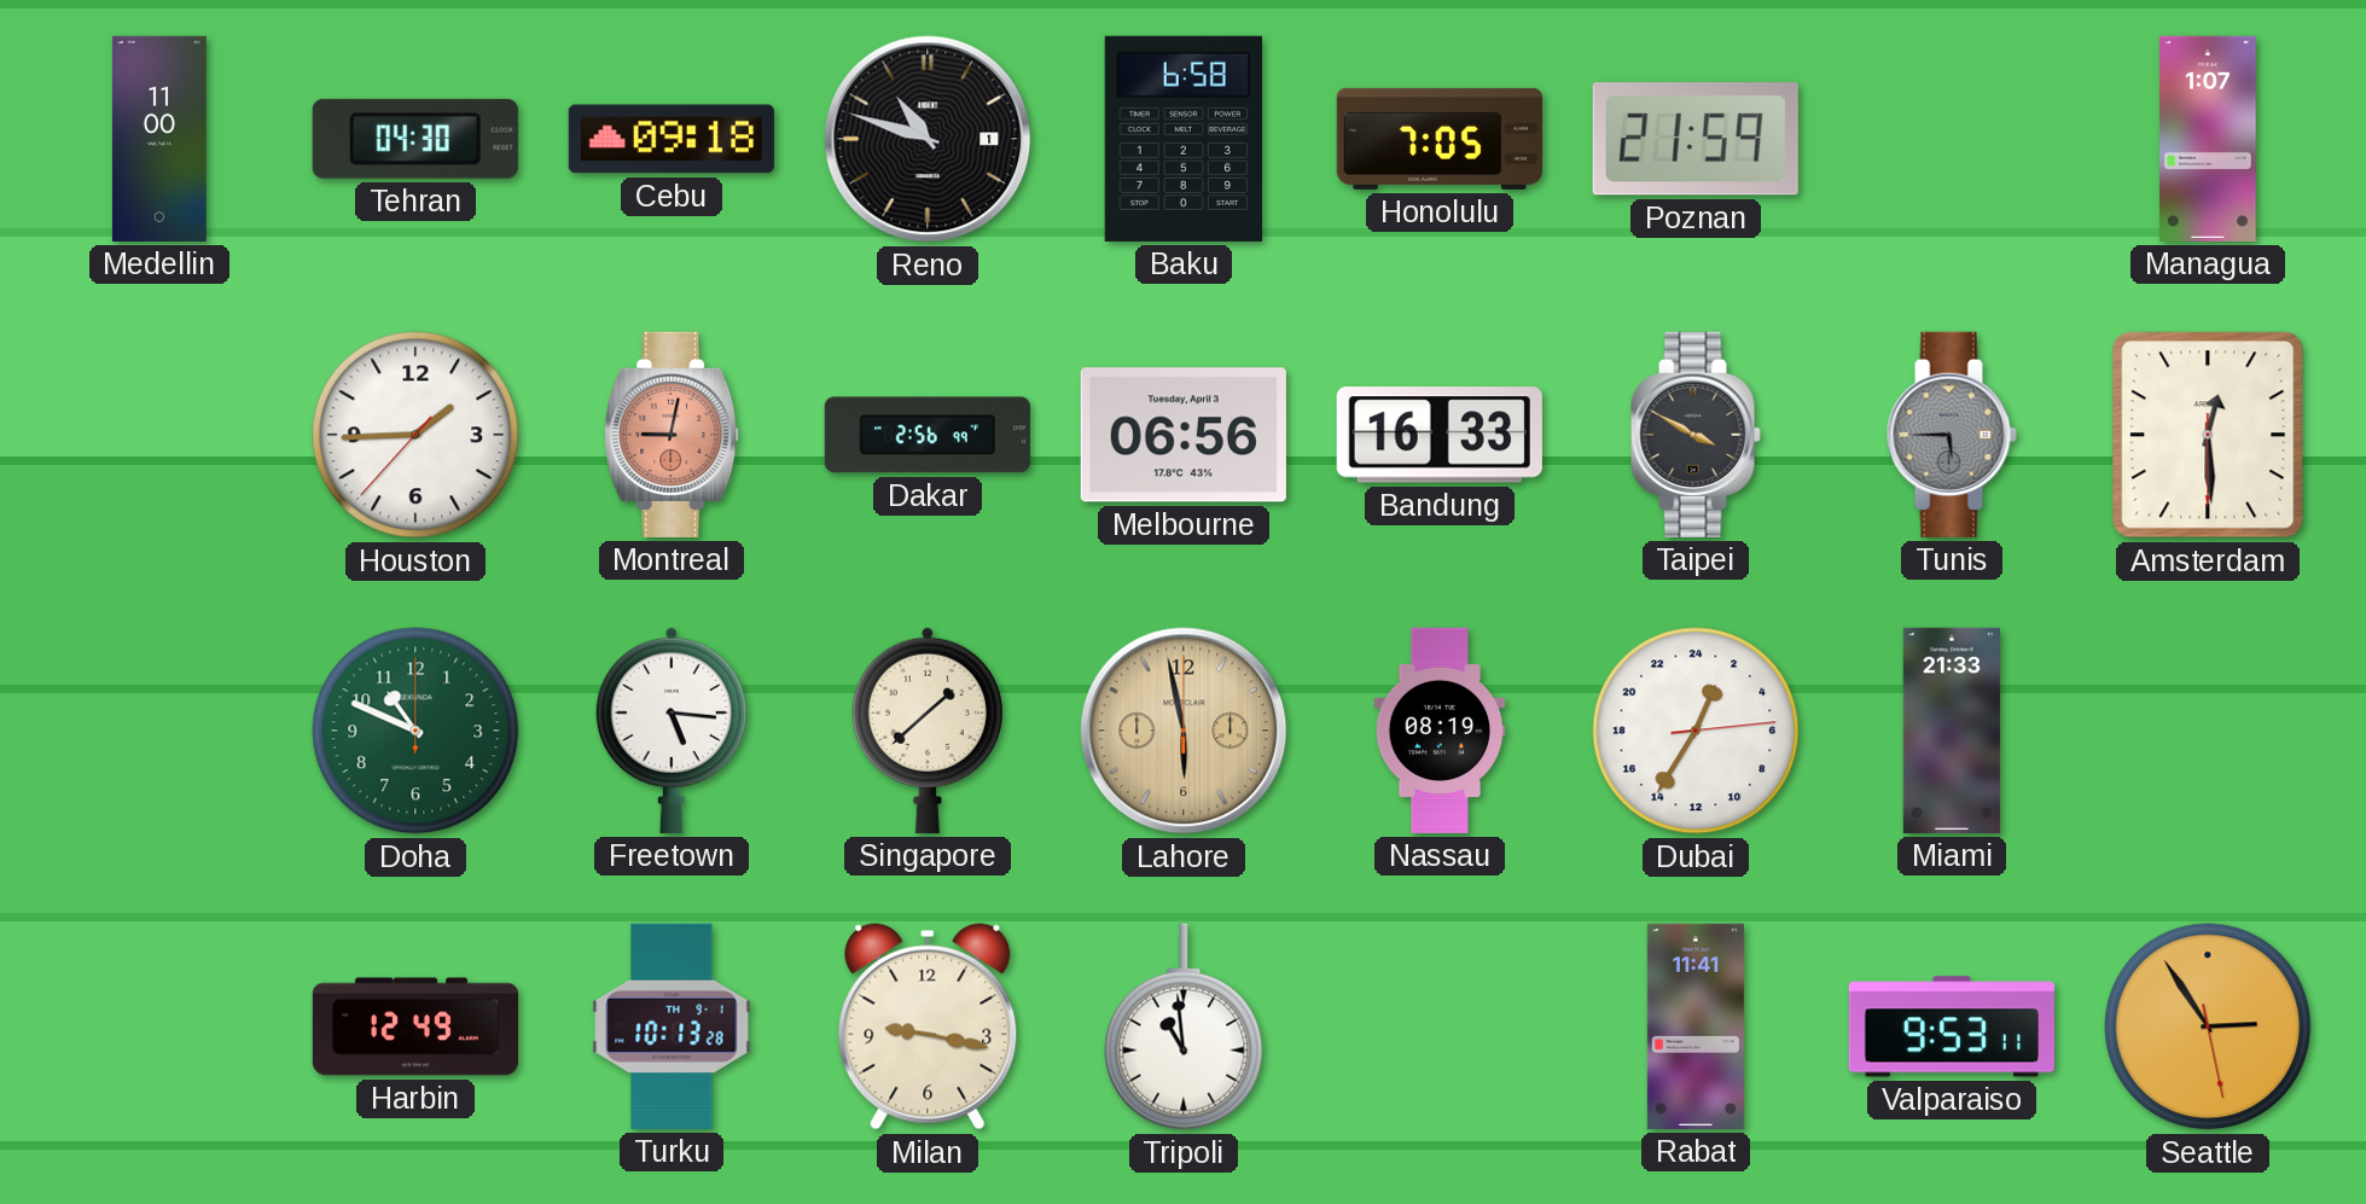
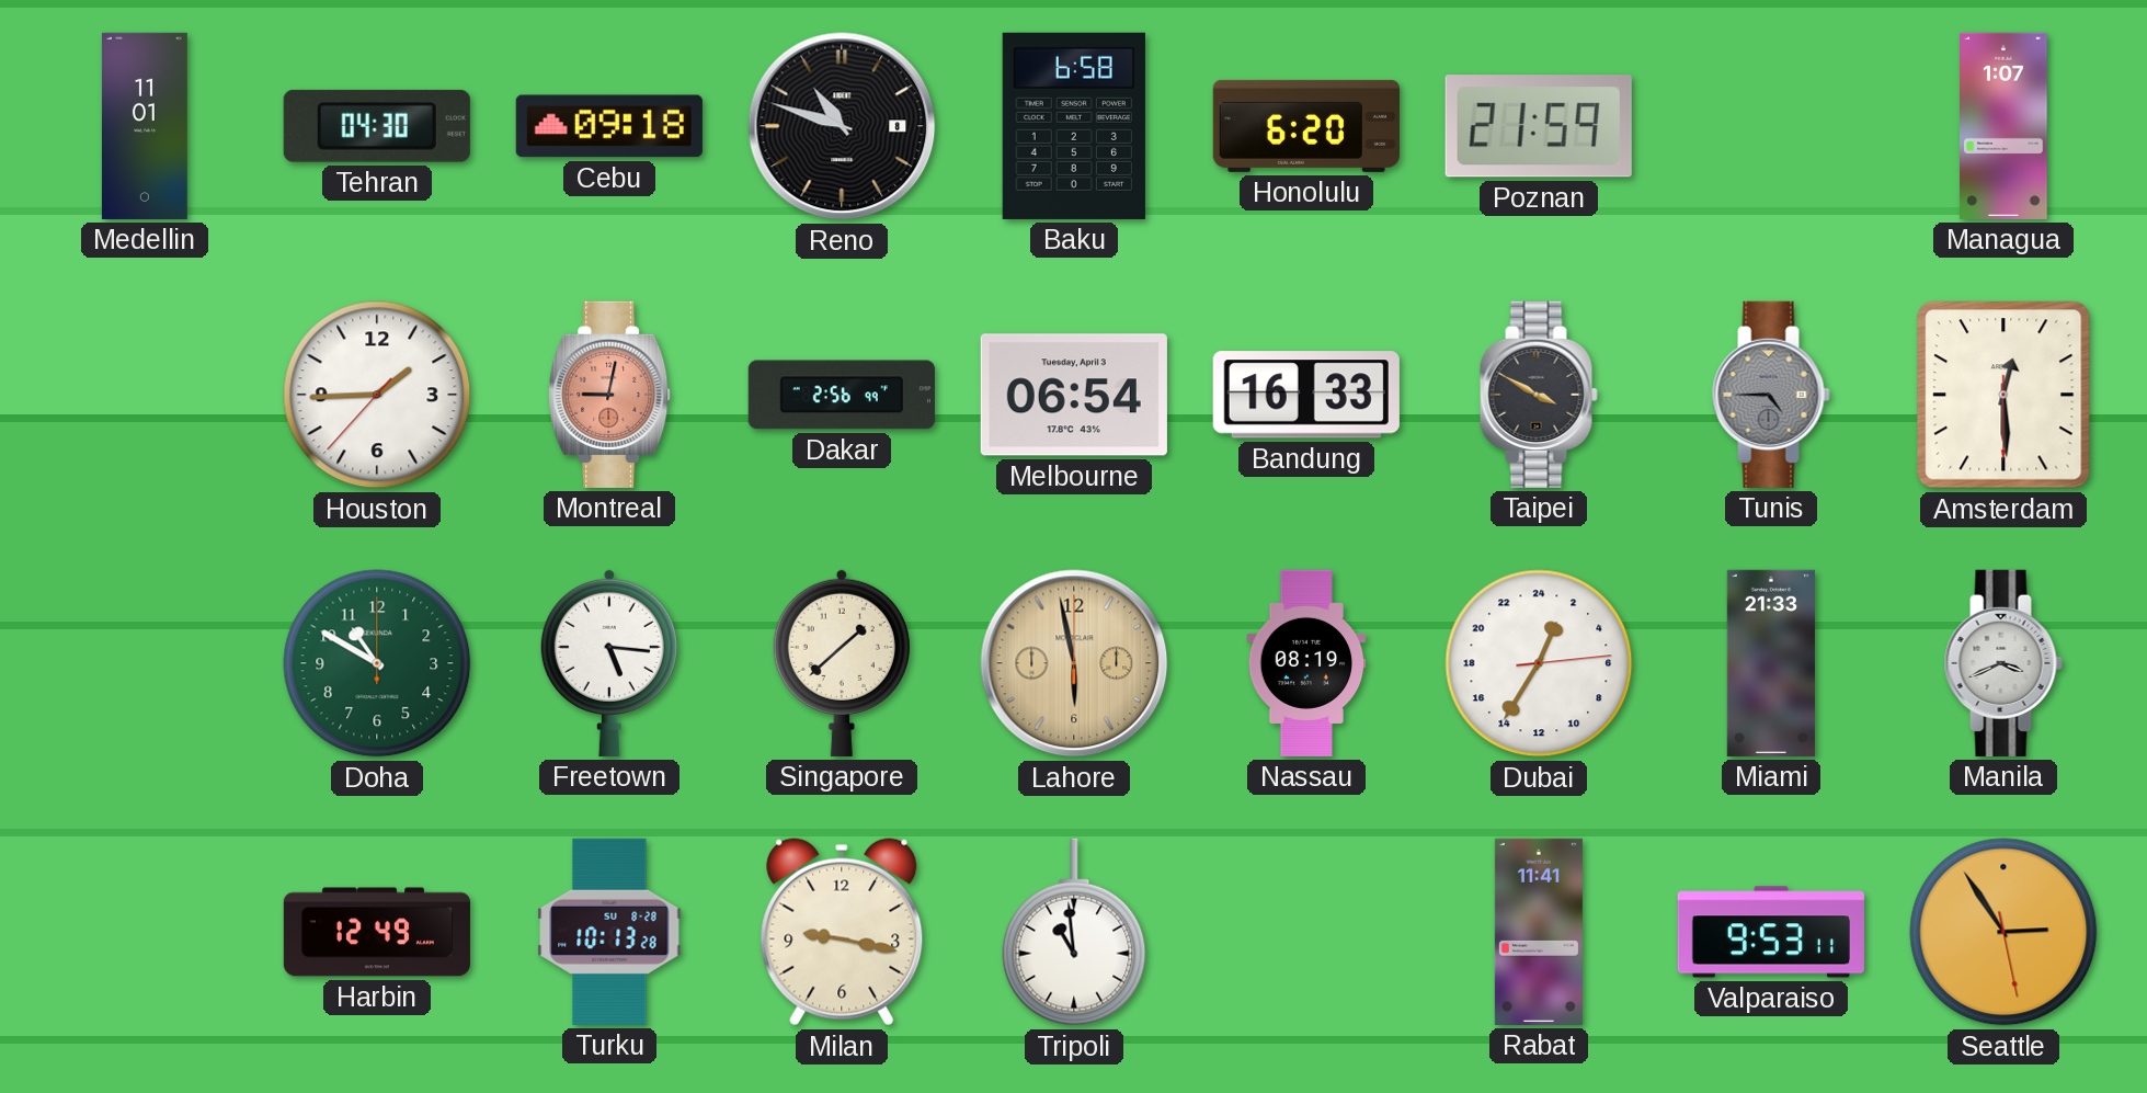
Medellin: 11:00 -> 11:01 (145, 126)
Reno date: 1 -> 8 (842, 126)
Honolulu: 7:05 -> 6:20 (1306, 126)
Melbourne: 06:56 -> 06:54 (1074, 395)
Tunis: 5:45 -> 4:45 (1771, 395)
Doha: 10:49 -> 10:50 (377, 663)
Manila: none -> 3:41 (2003, 663)
Turku date: TH 9-1 -> SU 8-28 (609, 932)
